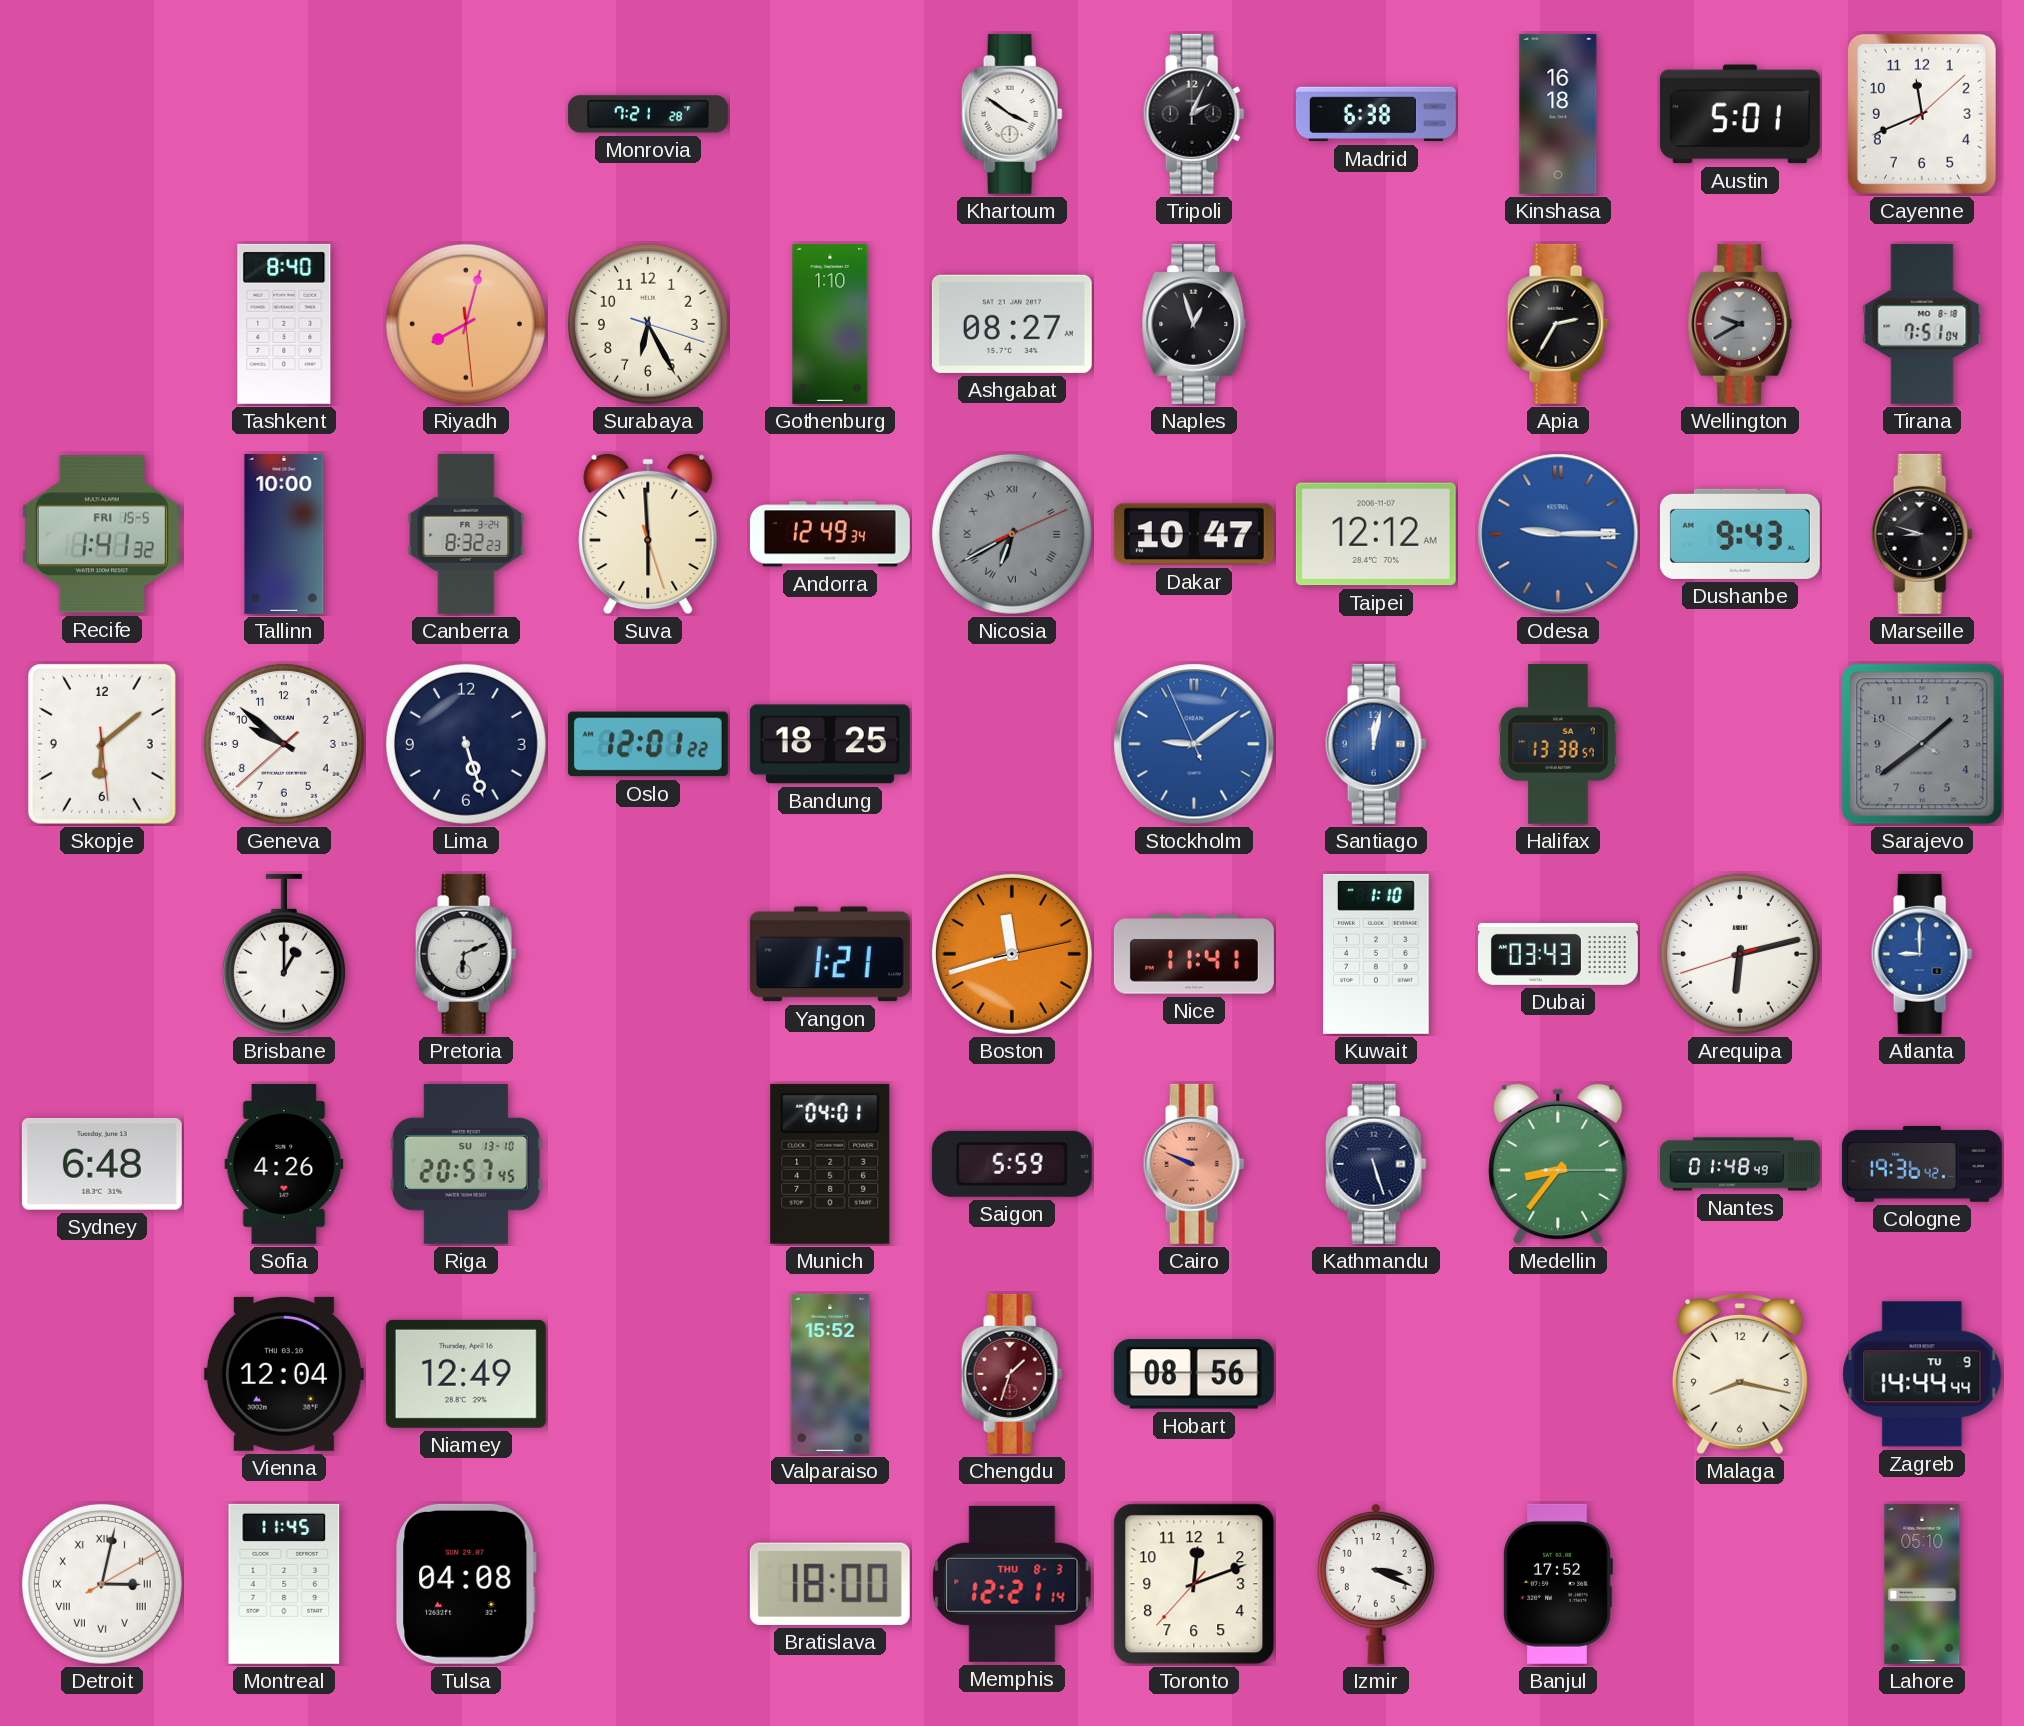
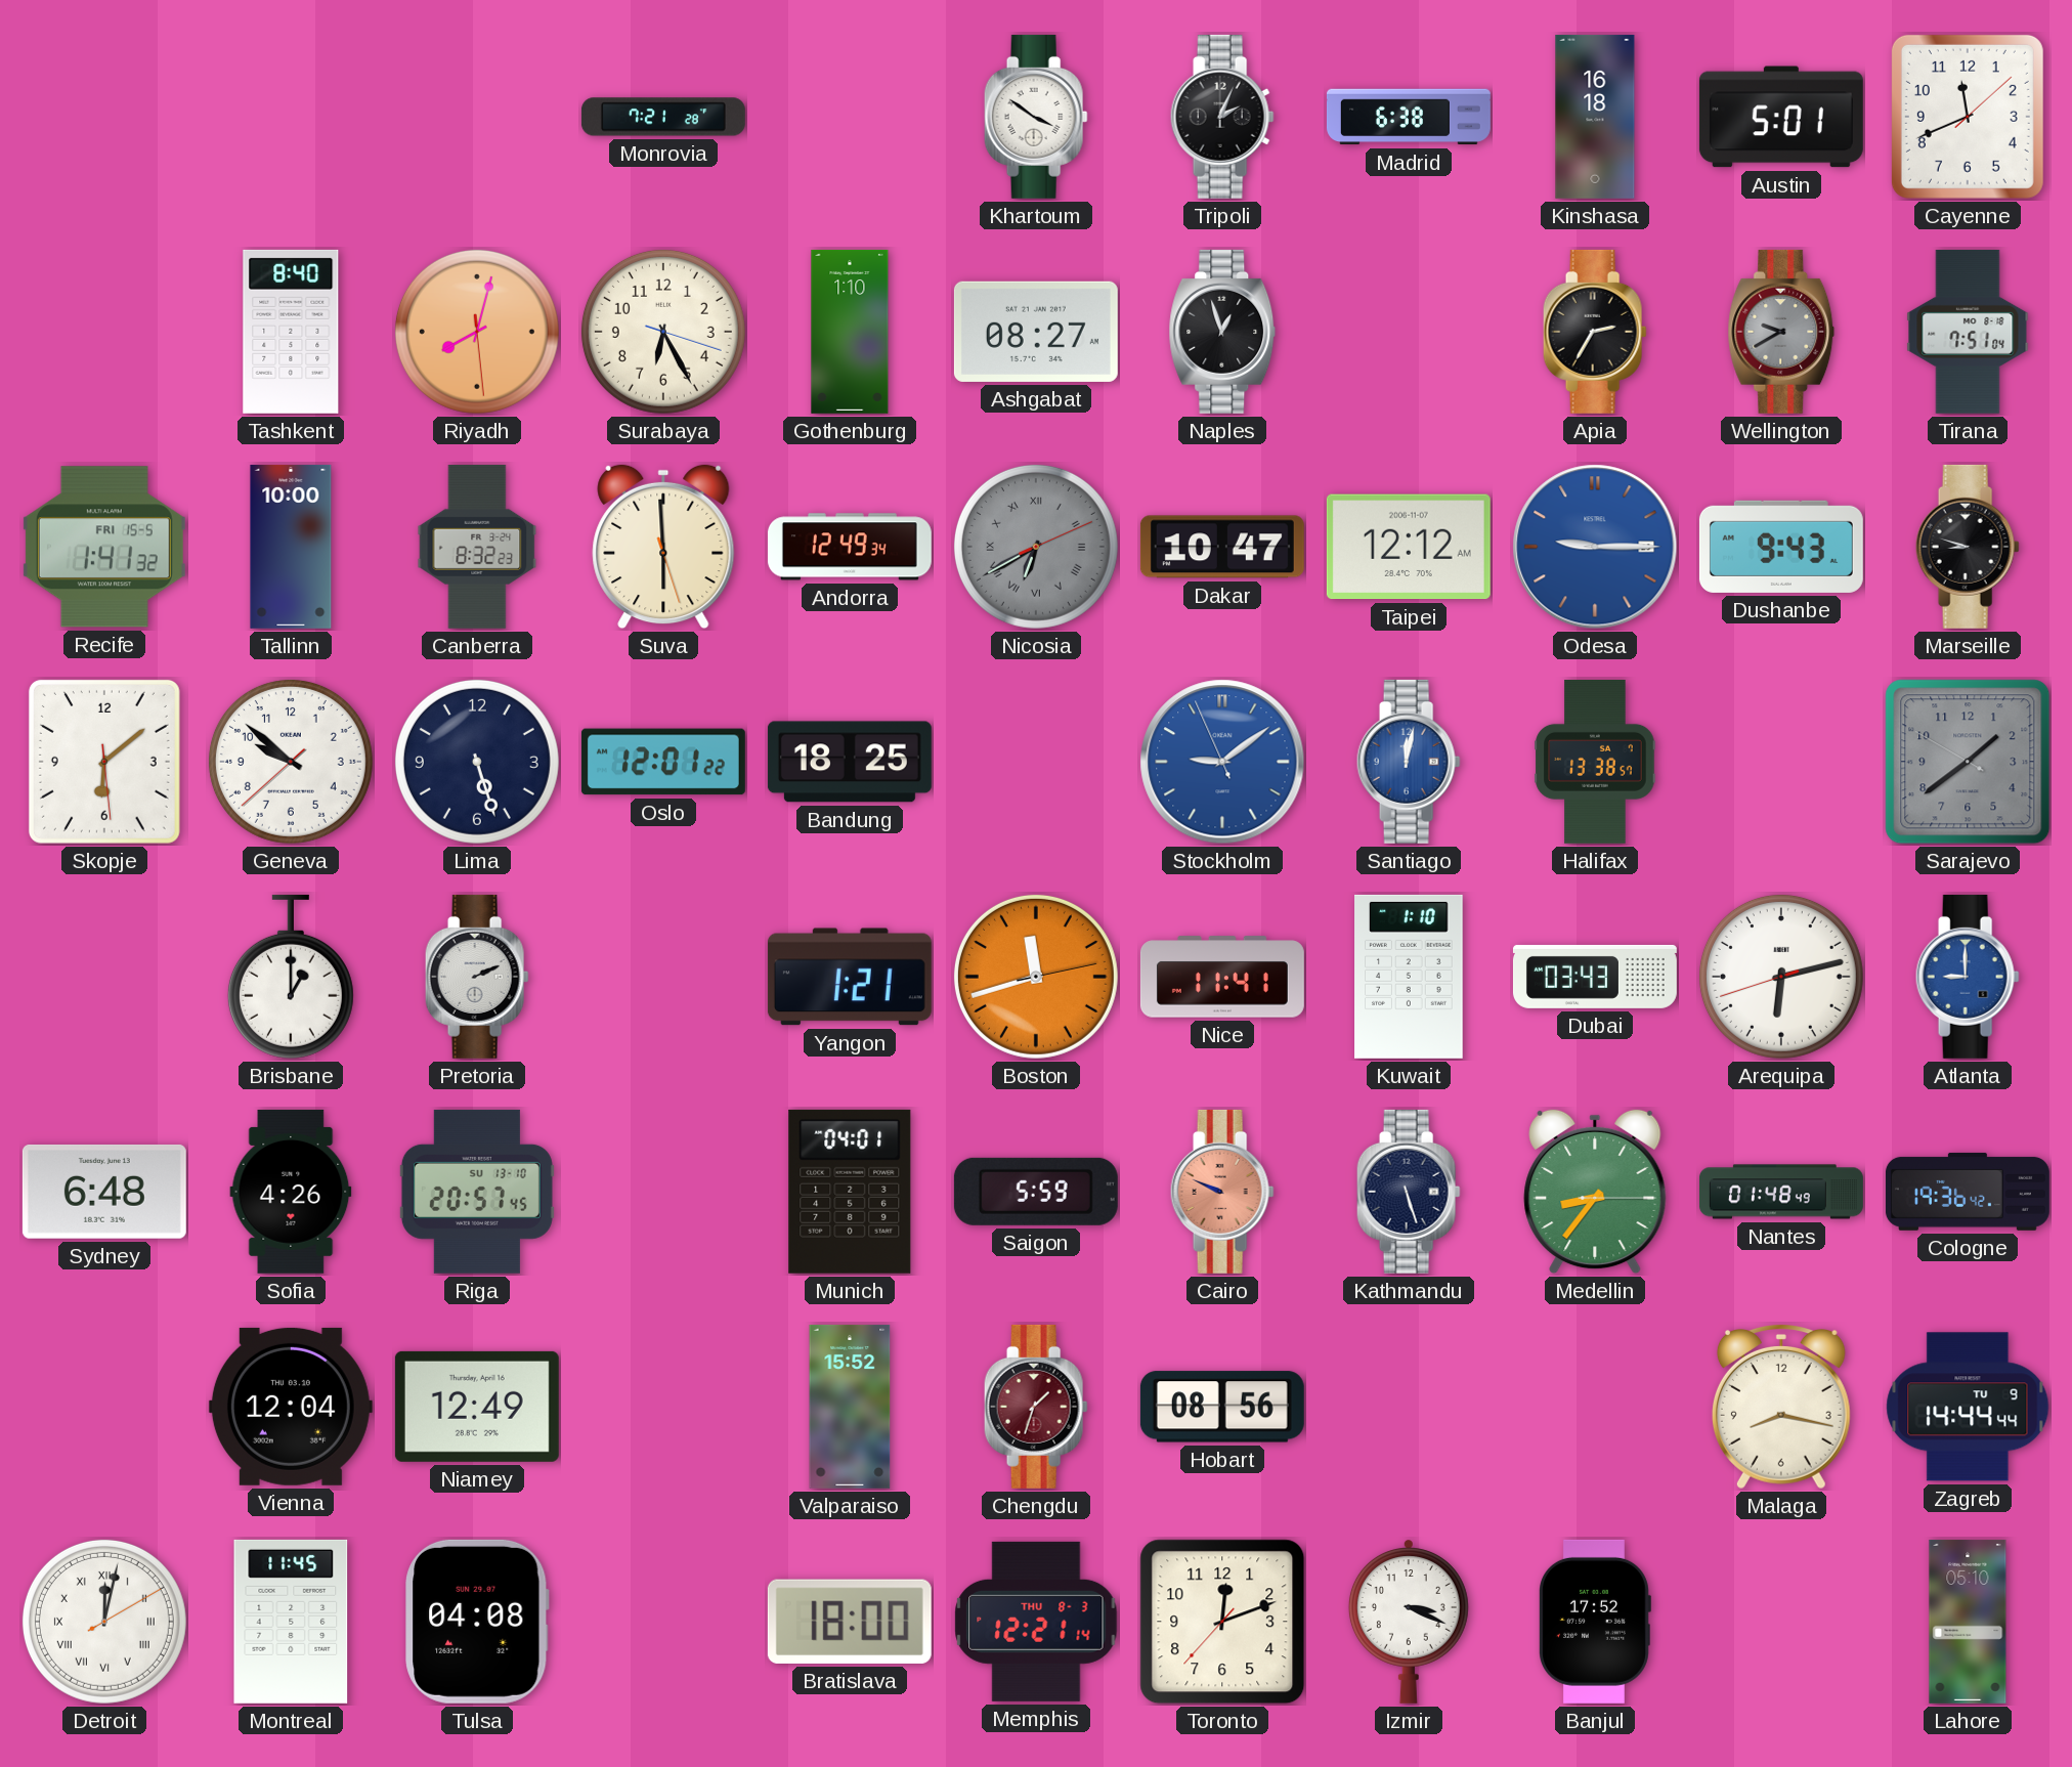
Pretoria: 6:11 -> 2:11 (477, 977)
Detroit: 3:02 -> 12:02 (104, 1622)
